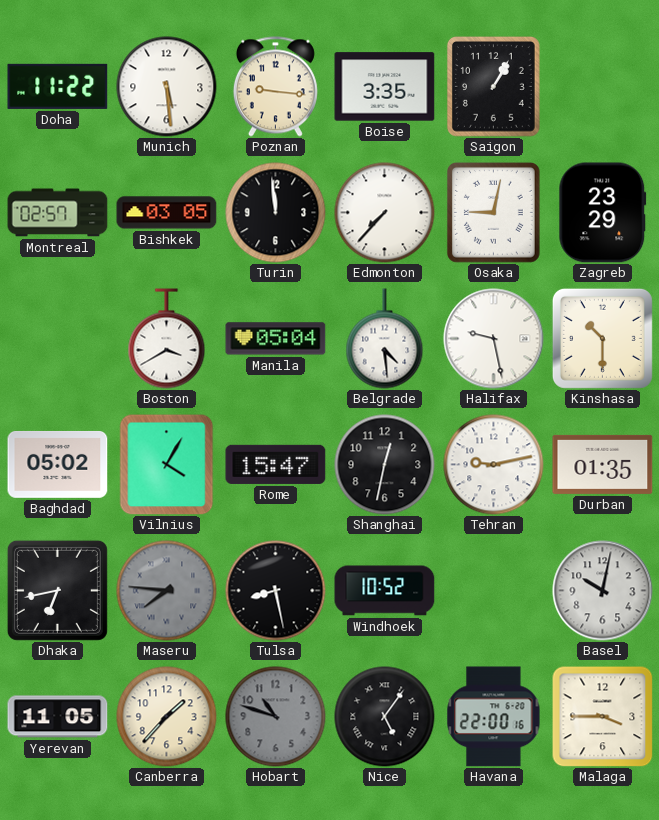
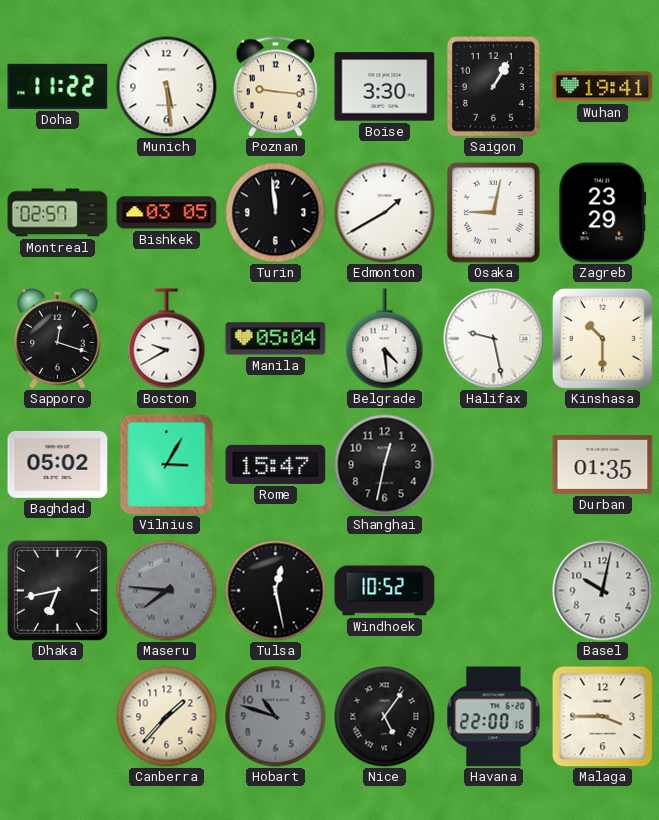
Boise: 3:35 -> 3:30 (385, 87)
Wuhan: none -> 19:41 (603, 87)
Edmonton: 7:37 -> 1:40 (385, 213)
Sapporo: none -> 12:18 (58, 339)
Boston: 3:40 -> 9:40 (167, 339)
Vilnius: 4:05 -> 3:05 (167, 464)
Tehran: 9:13 -> none (494, 465)
Tulsa: 8:28 -> 12:28 (276, 591)
Yerevan: 11:05 -> none (58, 717)
